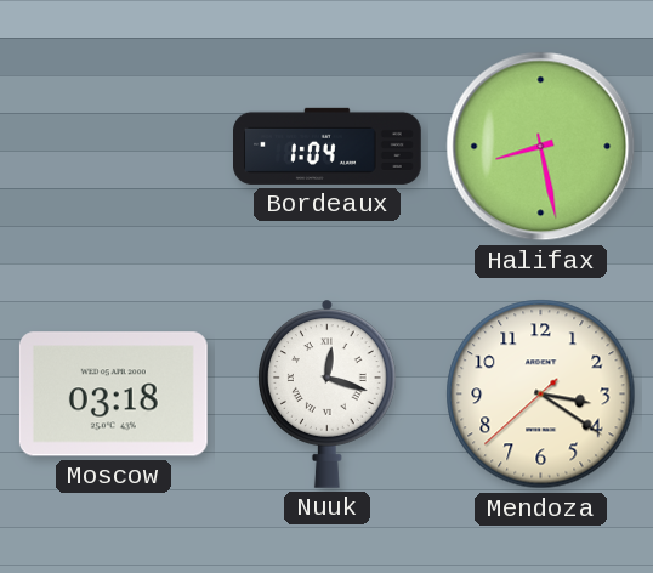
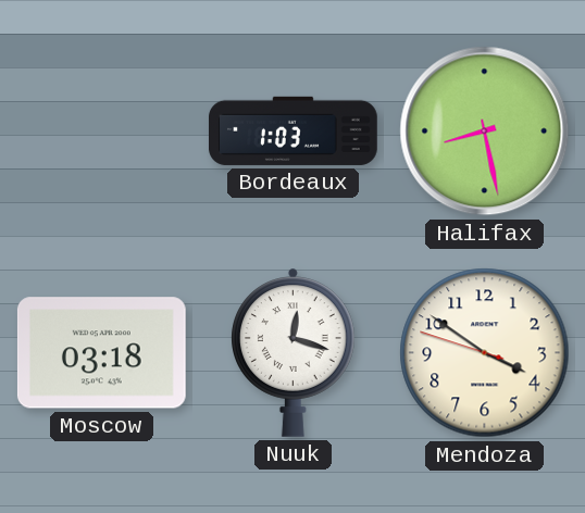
Bordeaux: 1:04 -> 1:03 (294, 130)
Mendoza: 3:20 -> 3:50 (485, 353)
